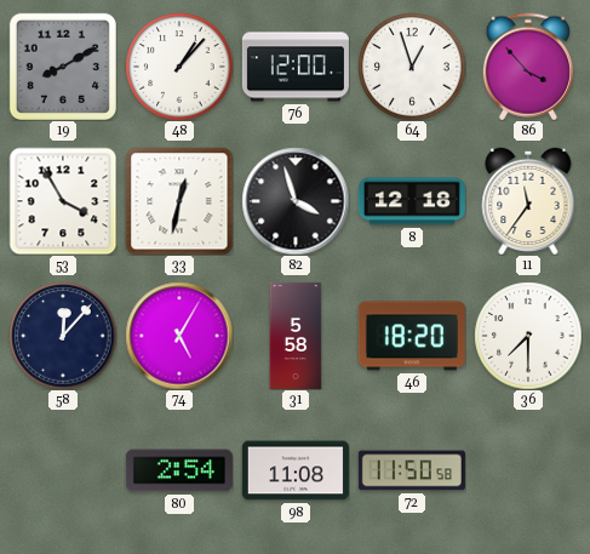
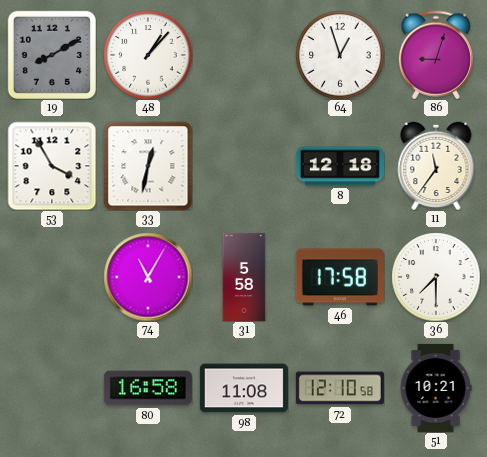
76: 12:00 -> none (296, 67)
86: 3:53 -> 9:03 (436, 55)
82: 3:57 -> none (296, 201)
58: 12:07 -> none (63, 336)
74: 5:05 -> 11:05 (148, 277)
46: 18:20 -> 17:58 (340, 277)
80: 2:54 -> 16:58 (148, 388)
72: 11:50 -> 12:10 (340, 388)
51: none -> 10:21 (436, 388)
